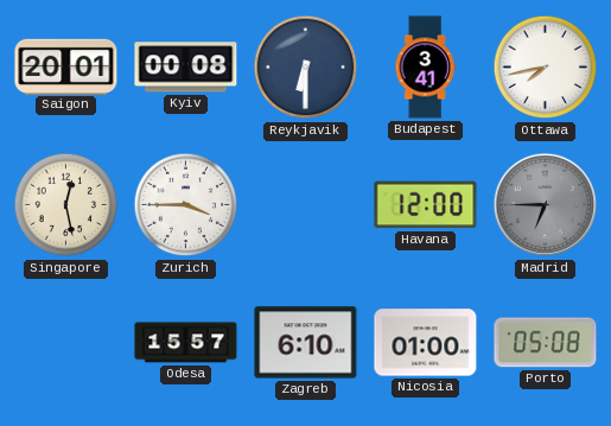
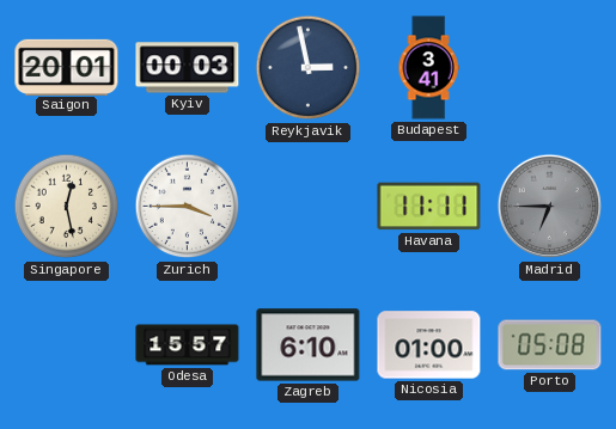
Kyiv: 00:08 -> 00:03 (188, 68)
Reykjavik: 6:30 -> 2:58 (309, 68)
Ottawa: 7:43 -> none (546, 68)
Havana: 12:00 -> 11:11 (429, 207)
